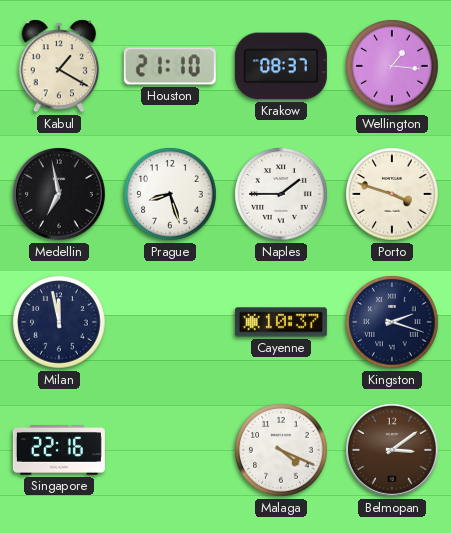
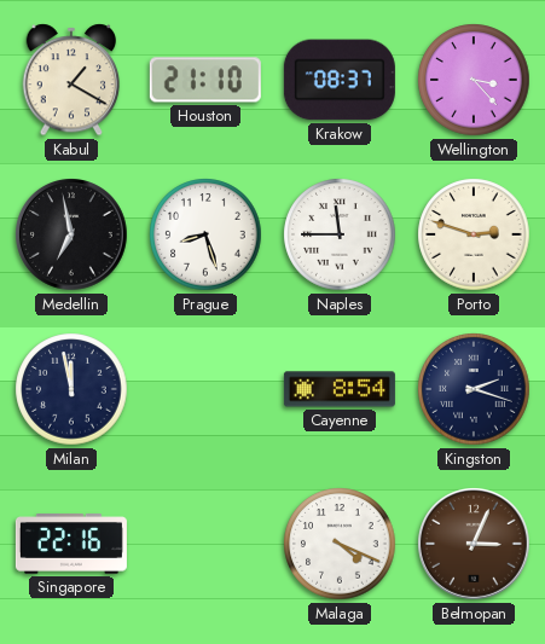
Wellington: 1:16 -> 3:23 (474, 80)
Naples: 1:45 -> 11:45 (340, 234)
Porto: 3:48 -> 2:48 (474, 234)
Cayenne: 10:37 -> 8:54 (340, 389)
Belmopan: 3:09 -> 3:04 (475, 545)
